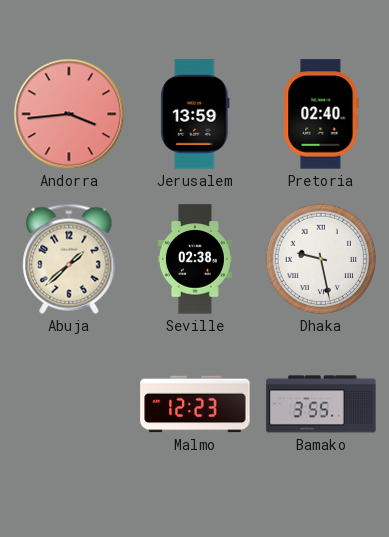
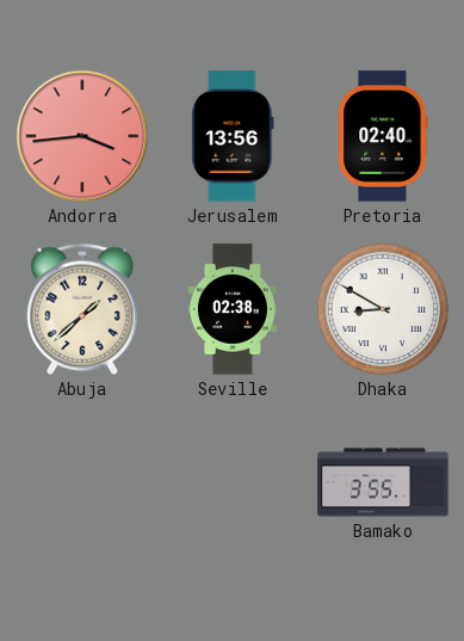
Jerusalem: 13:59 -> 13:56 (233, 136)
Dhaka: 9:28 -> 8:50 (383, 309)
Malmo: 12:23 -> none (195, 404)
